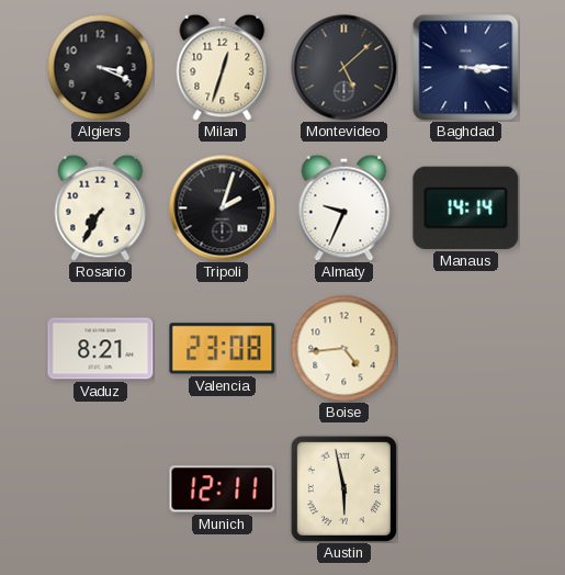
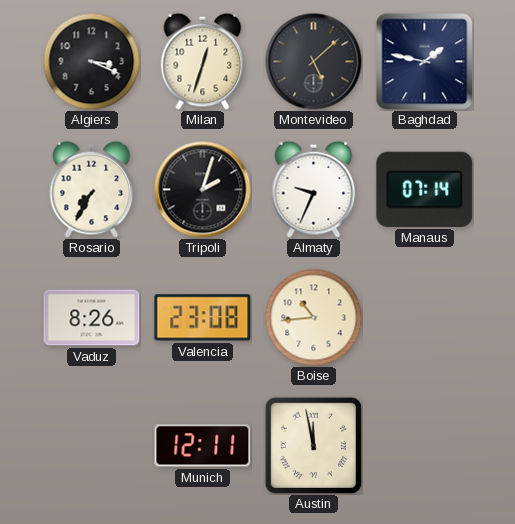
Baghdad: 3:15 -> 1:47 (425, 62)
Manaus: 14:14 -> 07:14 (425, 189)
Vaduz: 8:21 -> 8:26 (92, 318)
Boise: 4:44 -> 10:44 (313, 317)
Austin: 5:58 -> 11:58 (313, 445)
